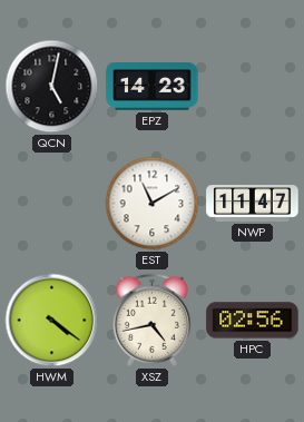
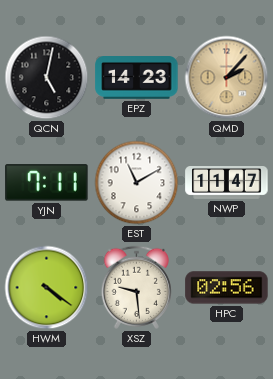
QMD: none -> 2:07 (227, 78)
YJN: none -> 7:11 (47, 183)
XSZ: 4:43 -> 9:29 (136, 287)
